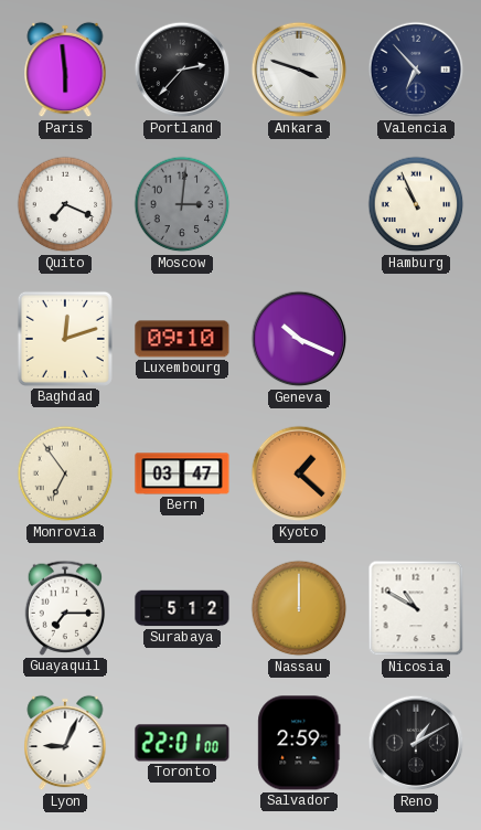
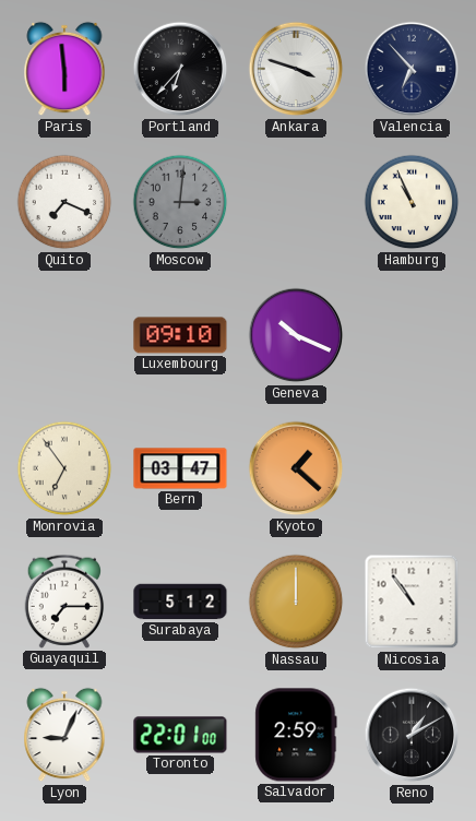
Portland: 2:37 -> 6:37 (180, 69)
Baghdad: 12:12 -> none (65, 339)
Nicosia: 10:50 -> 10:54 (412, 602)
